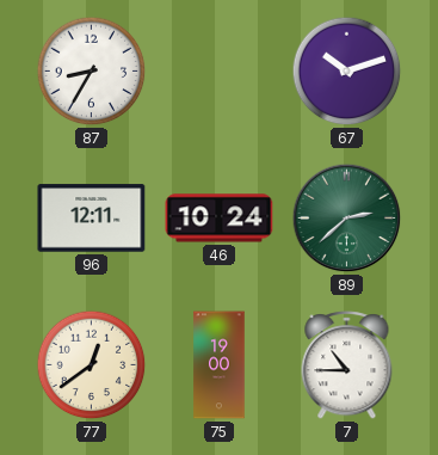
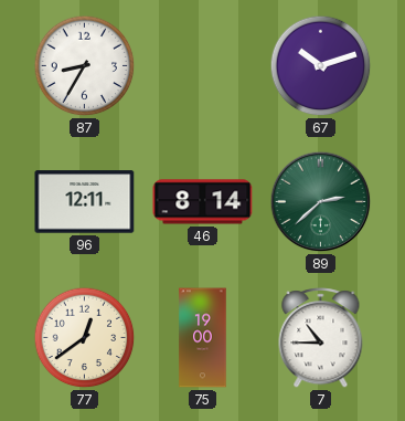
46: 10:24 -> 8:14 (203, 202)
